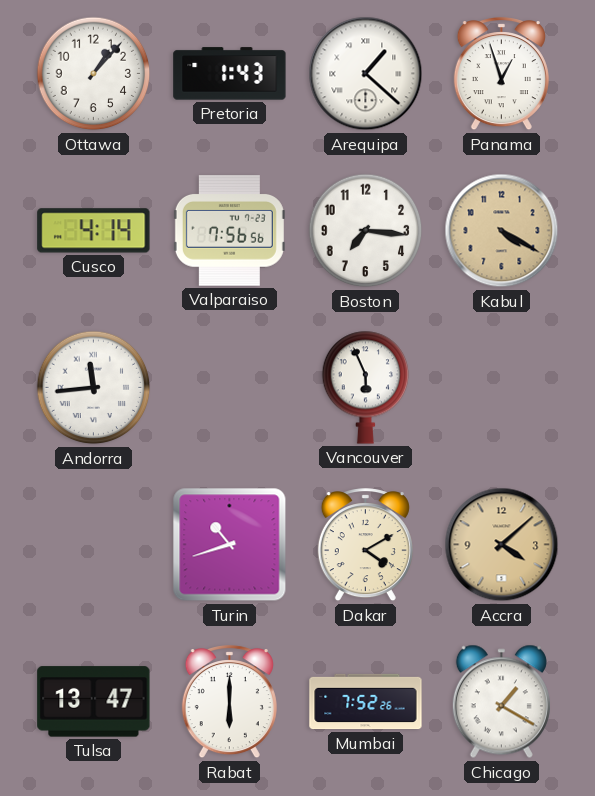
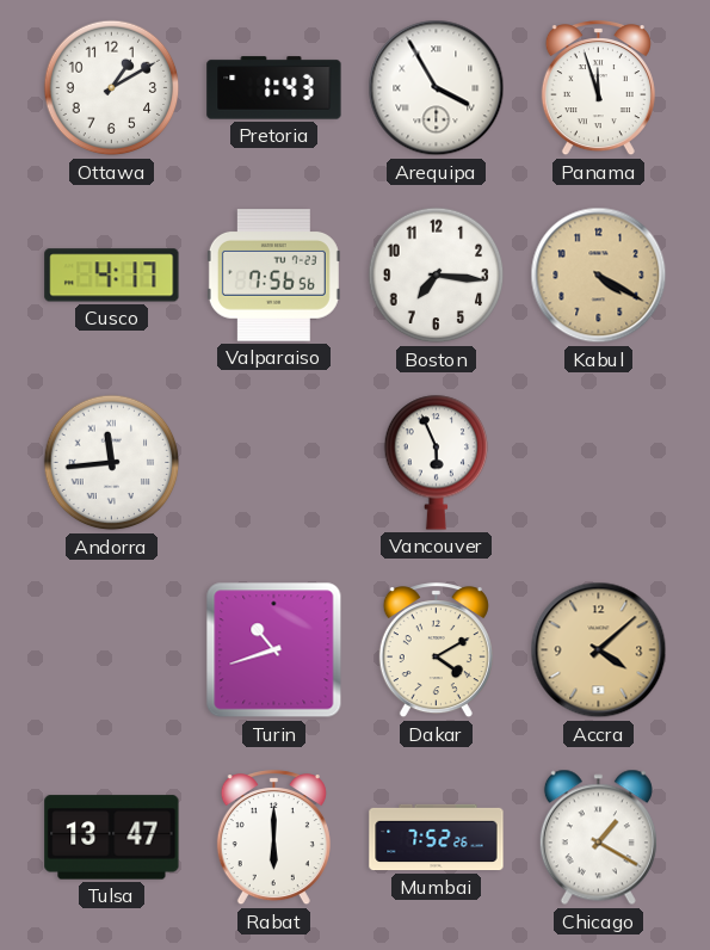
Ottawa: 1:07 -> 1:10 (112, 88)
Arequipa: 1:22 -> 3:55 (437, 88)
Panama: 12:57 -> 11:57 (598, 88)
Cusco: 4:14 -> 4:17 (112, 276)
